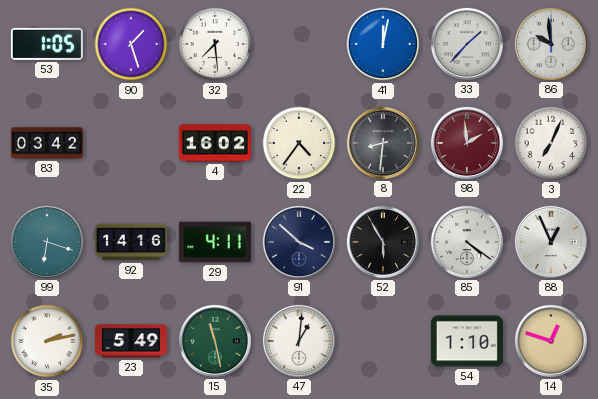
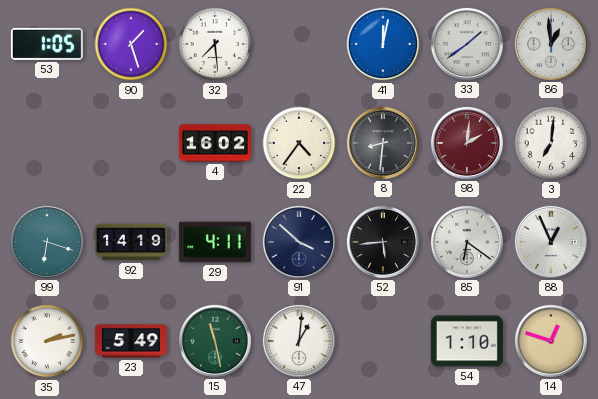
33: 1:37 -> 1:39 (467, 44)
86: 9:59 -> 12:59 (551, 44)
83: 03:42 -> none (47, 143)
98: 1:59 -> 2:01 (467, 143)
3: 7:04 -> 7:01 (551, 143)
92: 14:16 -> 14:19 (131, 242)
52: 5:55 -> 5:44 (383, 242)
85: 4:21 -> 6:21 (467, 242)
